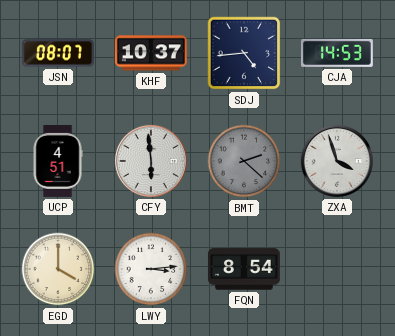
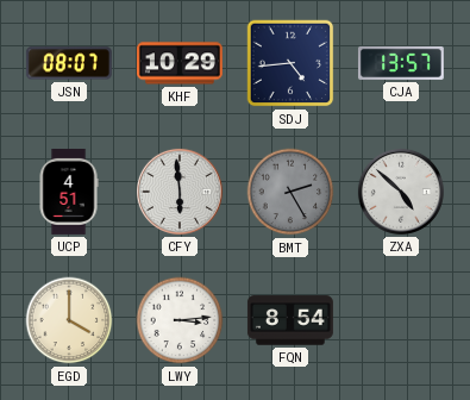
KHF: 10:37 -> 10:29 (180, 63)
CJA: 14:53 -> 13:57 (401, 63)
BMT: 2:22 -> 2:25 (290, 192)
ZXA: 3:57 -> 4:52 (401, 192)
